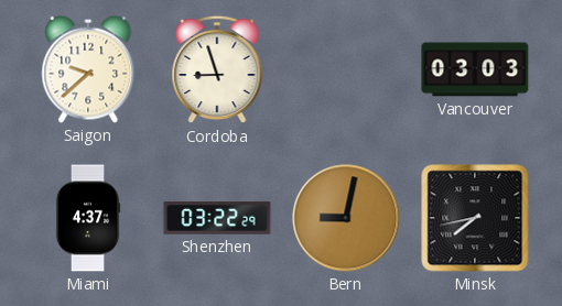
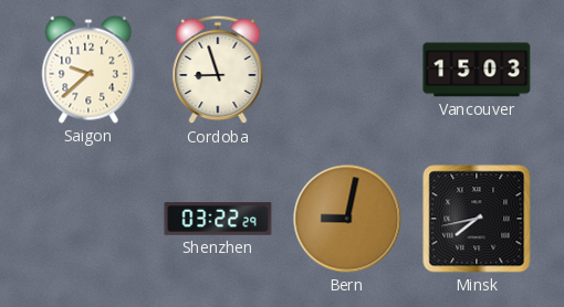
Vancouver: 03:03 -> 15:03 (477, 70)
Miami: 4:37 -> none (88, 218)
